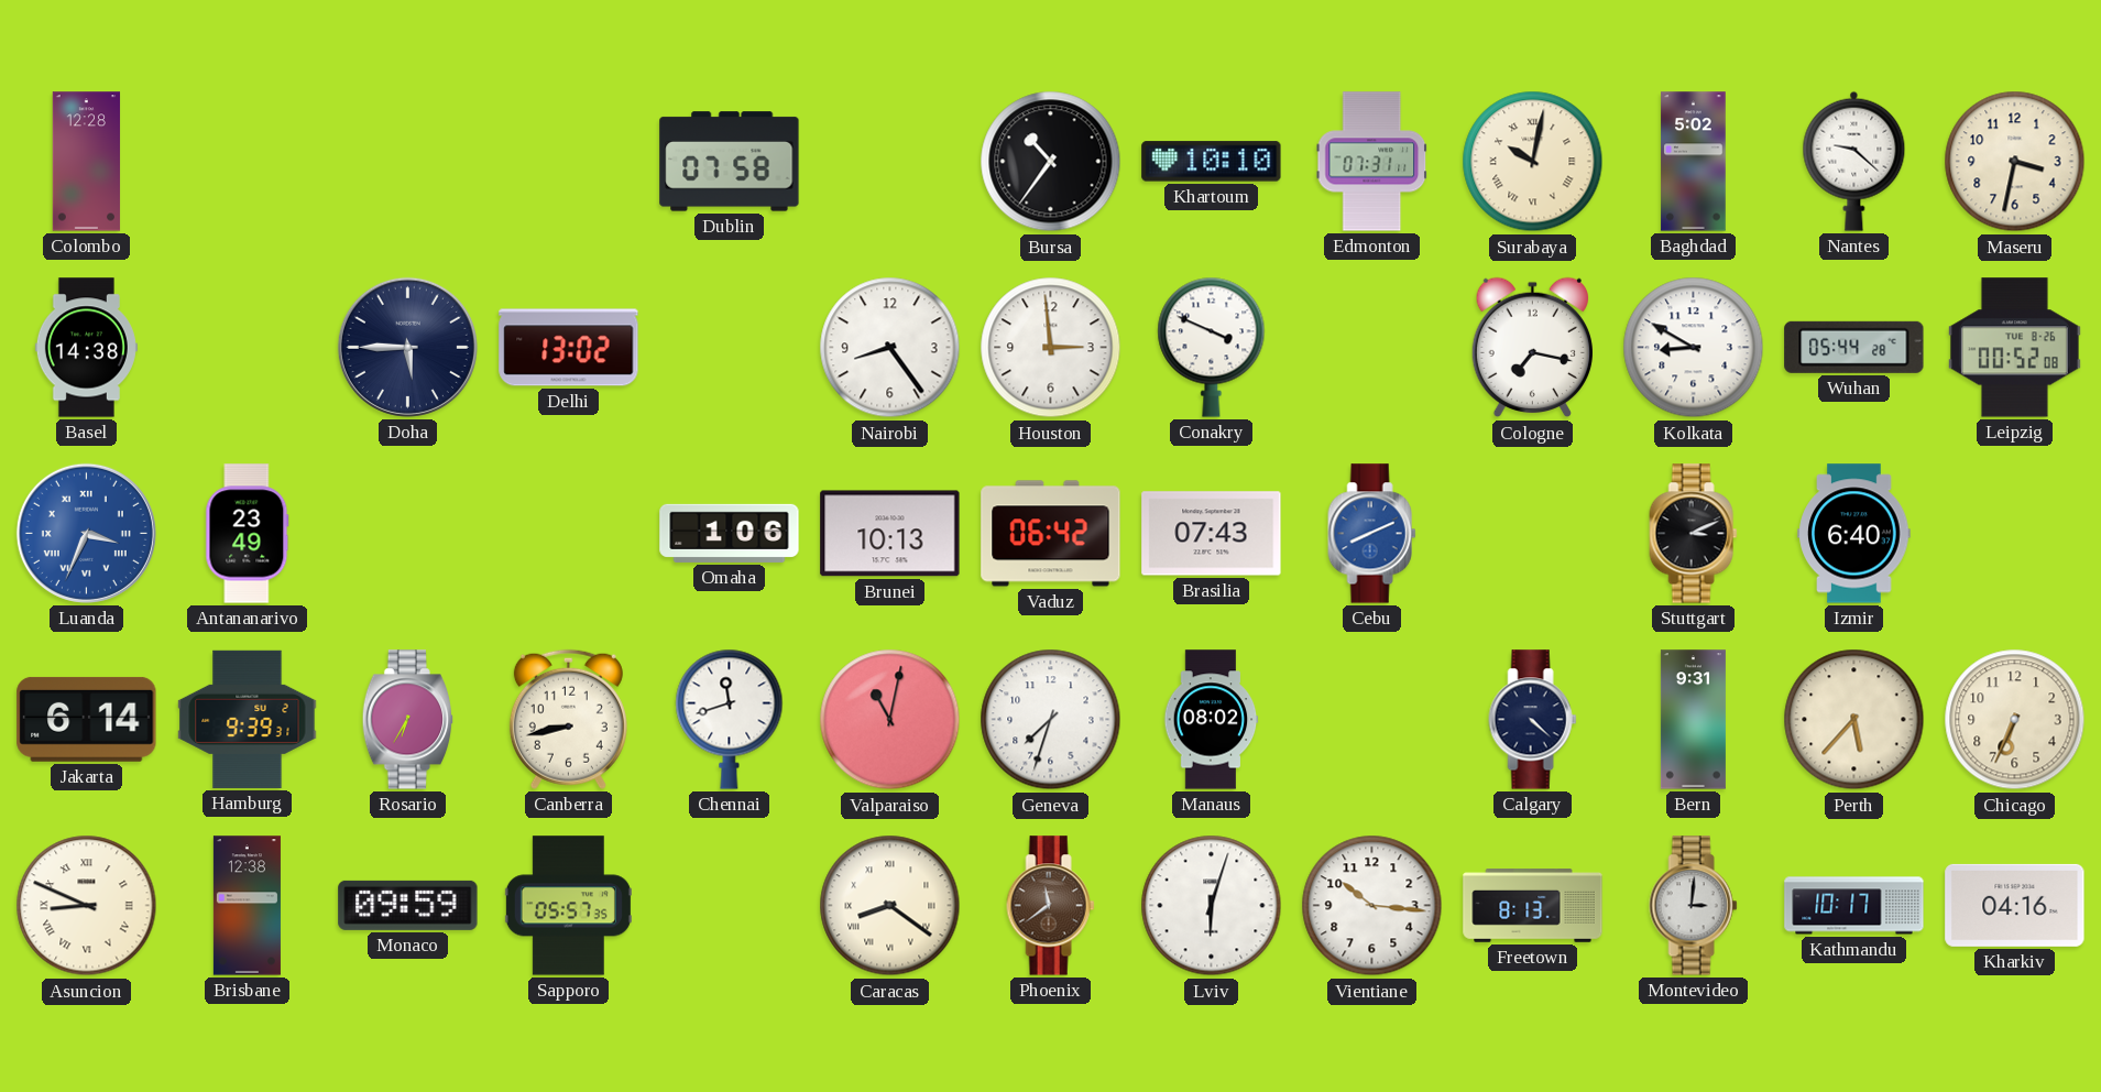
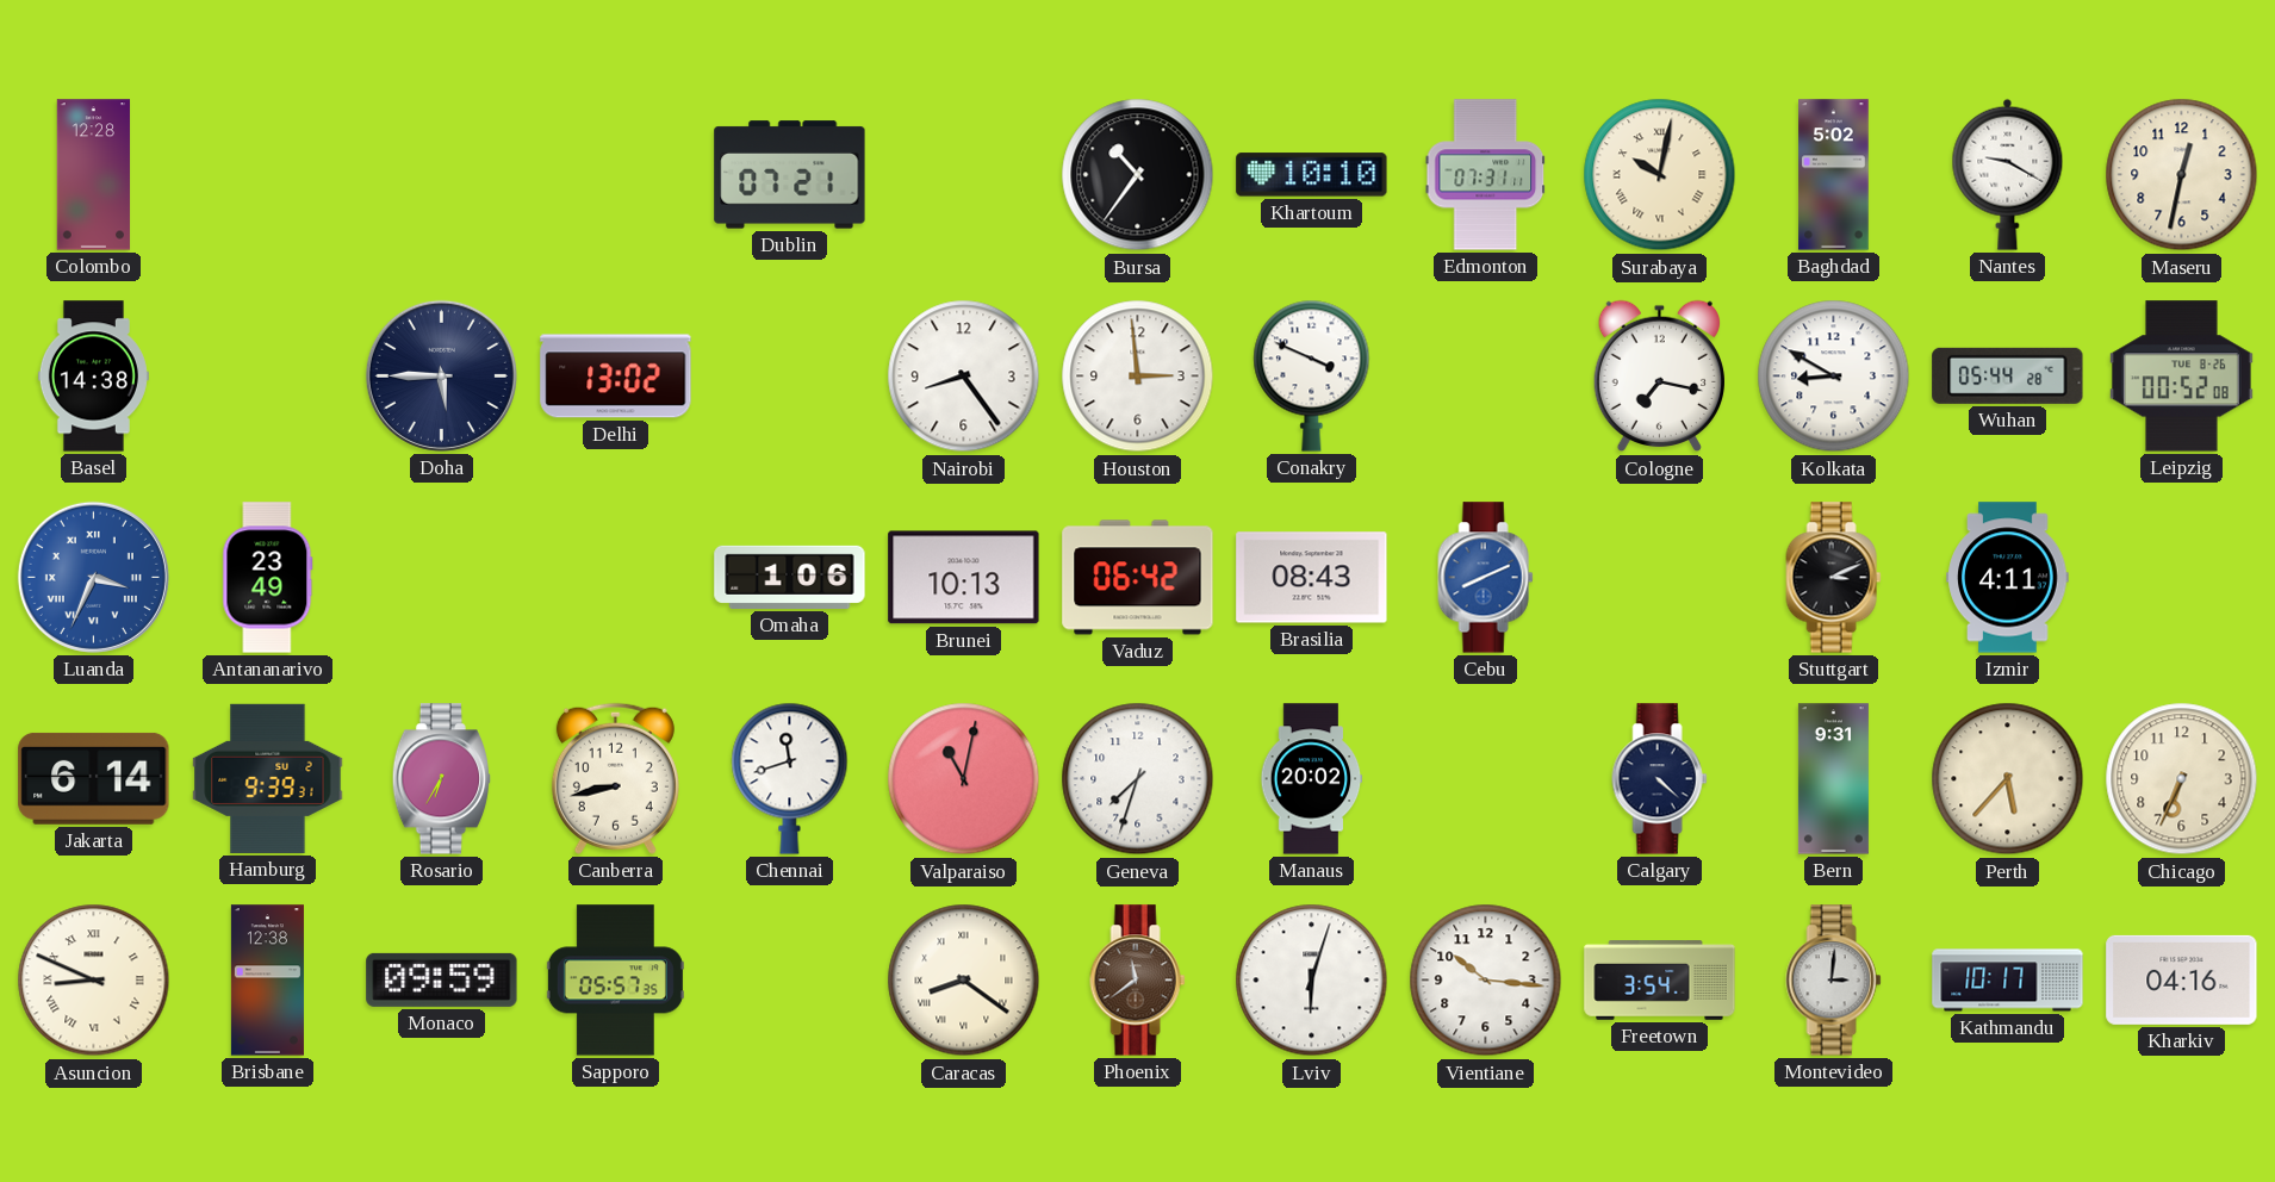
Dublin: 07:58 -> 07:21 (790, 175)
Nantes: 9:22 -> 9:20 (2008, 174)
Maseru: 3:32 -> 12:32 (2182, 175)
Brasilia: 07:43 -> 08:43 (1312, 578)
Izmir: 6:40 -> 4:11 (2008, 578)
Manaus: 08:02 -> 20:02 (1312, 779)
Freetown: 8:13 -> 3:54 (1660, 981)
